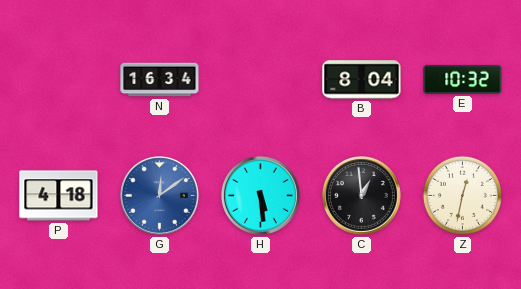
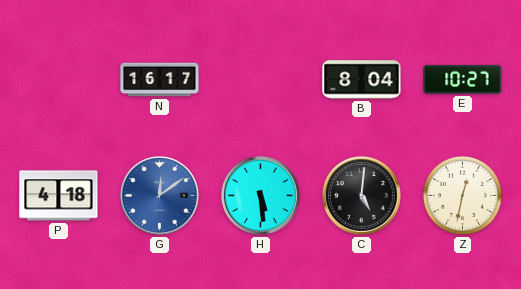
N: 16:34 -> 16:17 (160, 80)
E: 10:32 -> 10:27 (463, 79)
C: 12:59 -> 5:01 (361, 195)
